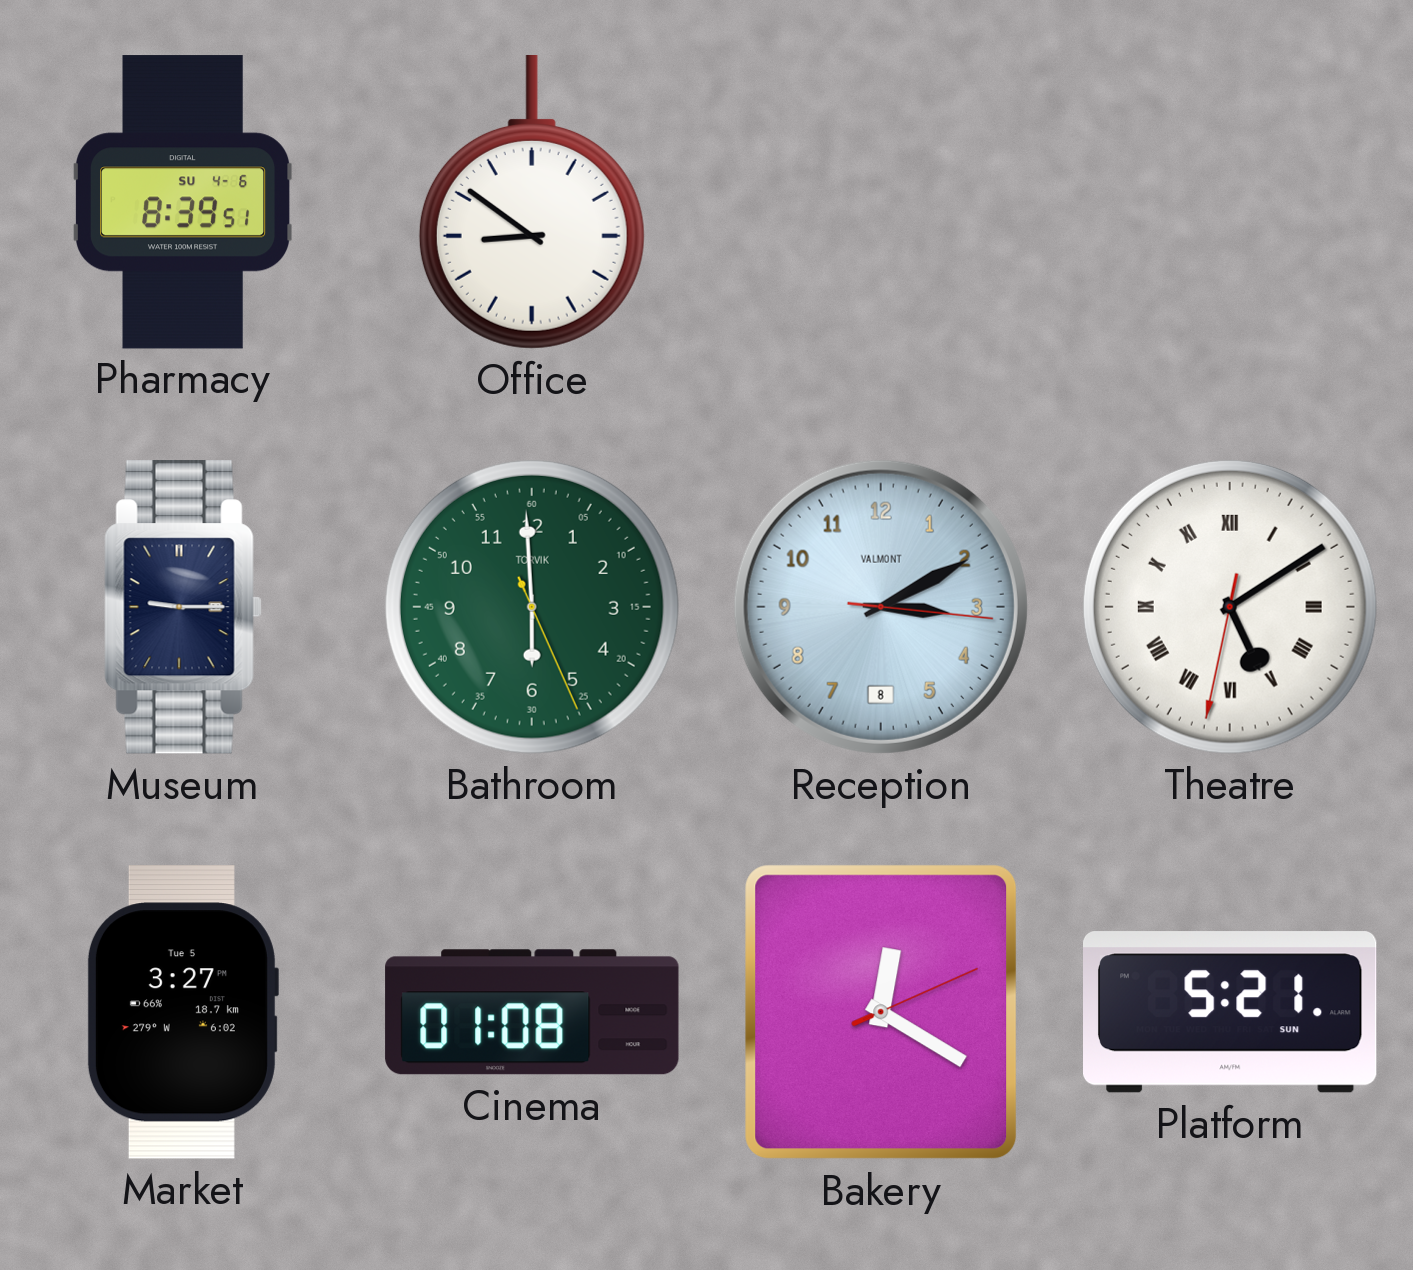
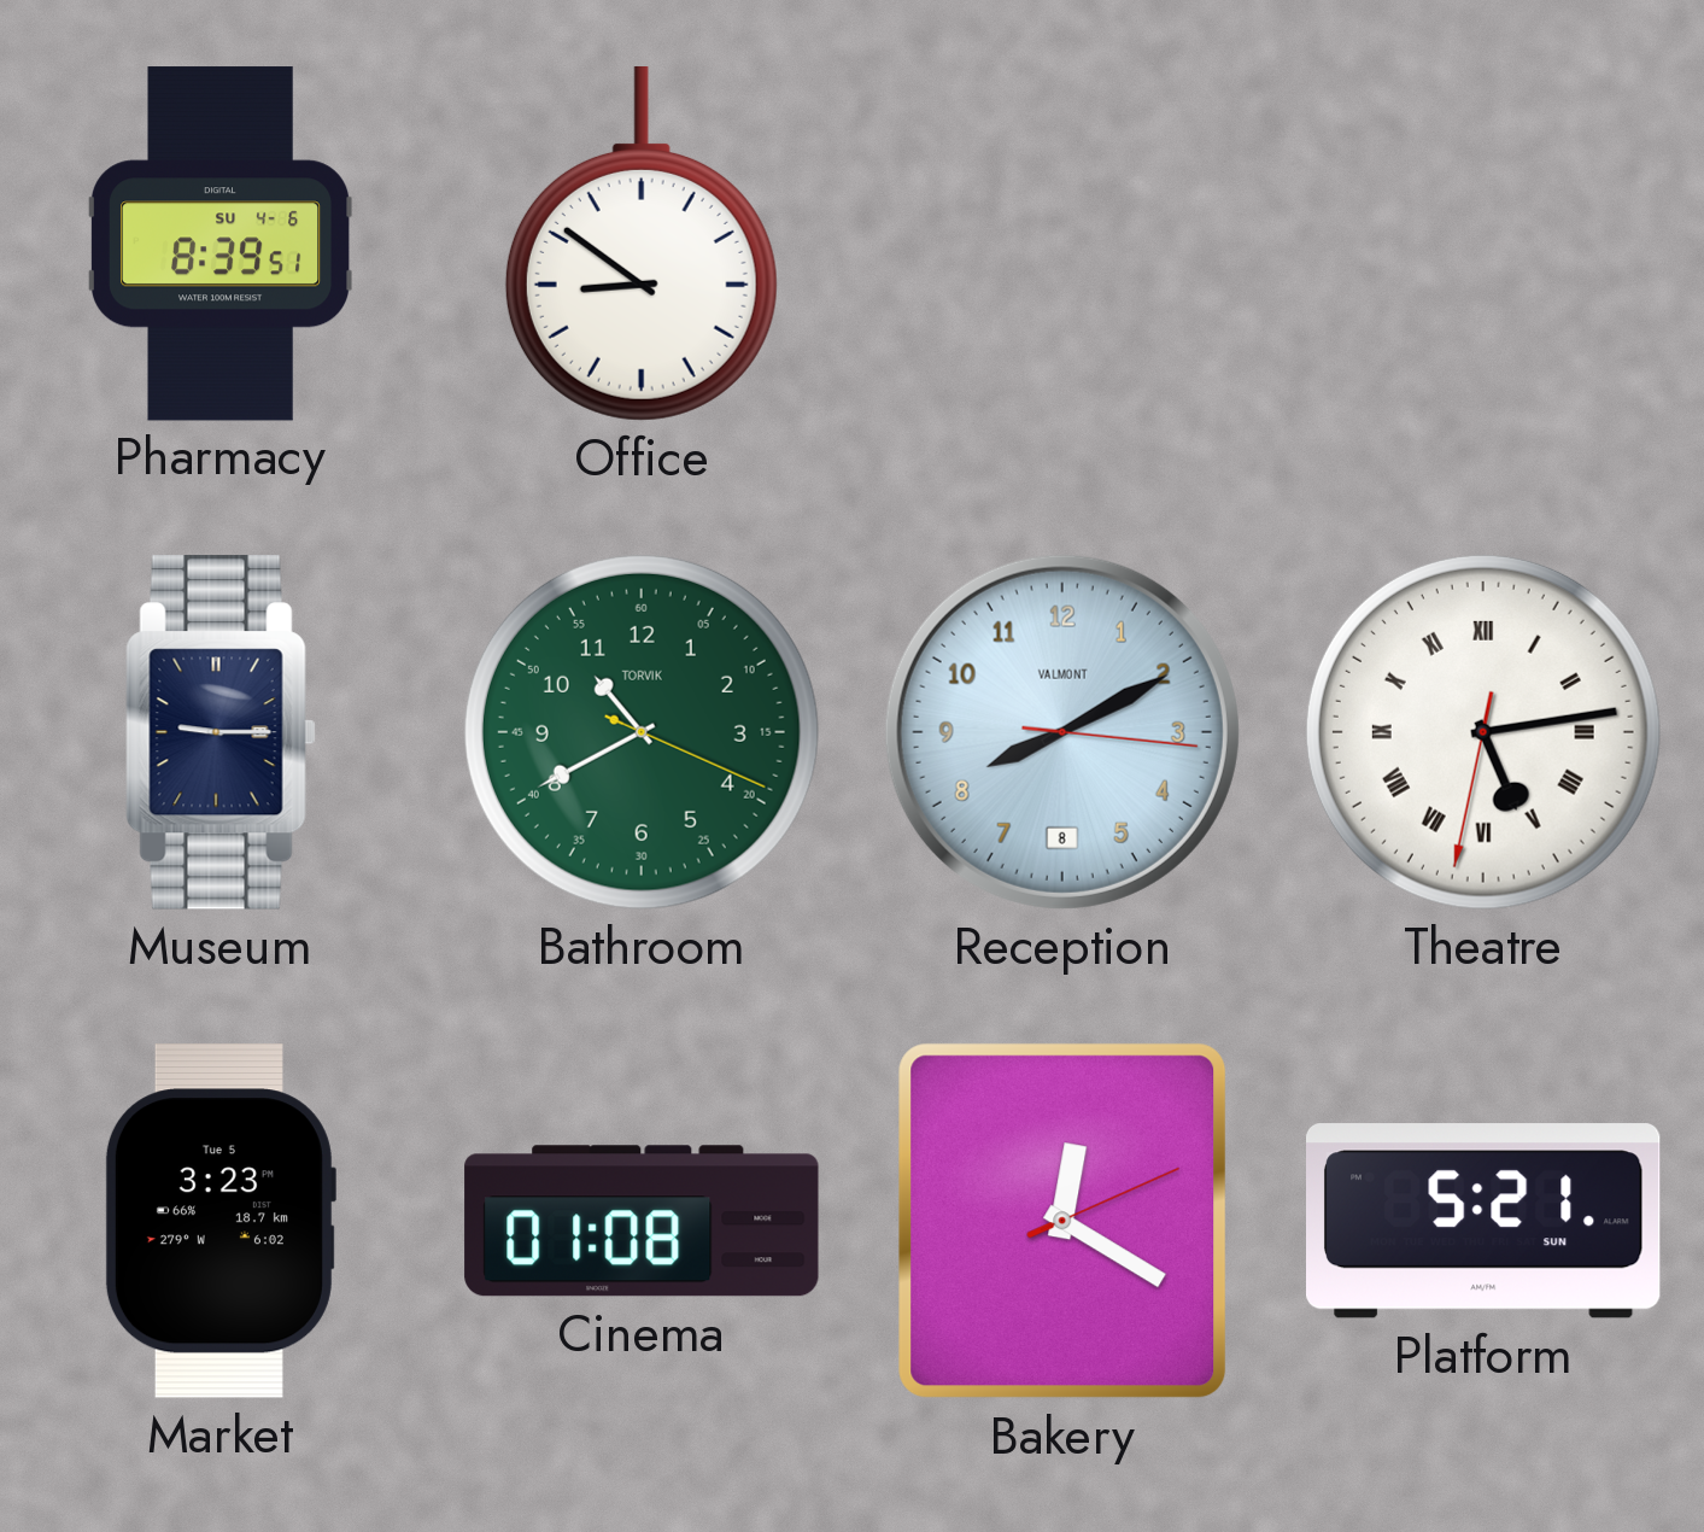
Bathroom: 5:59 -> 10:40 (642, 732)
Reception: 3:10 -> 8:10 (1062, 732)
Theatre: 5:09 -> 5:13 (1483, 732)
Market: 3:27 -> 3:23 (219, 1221)
